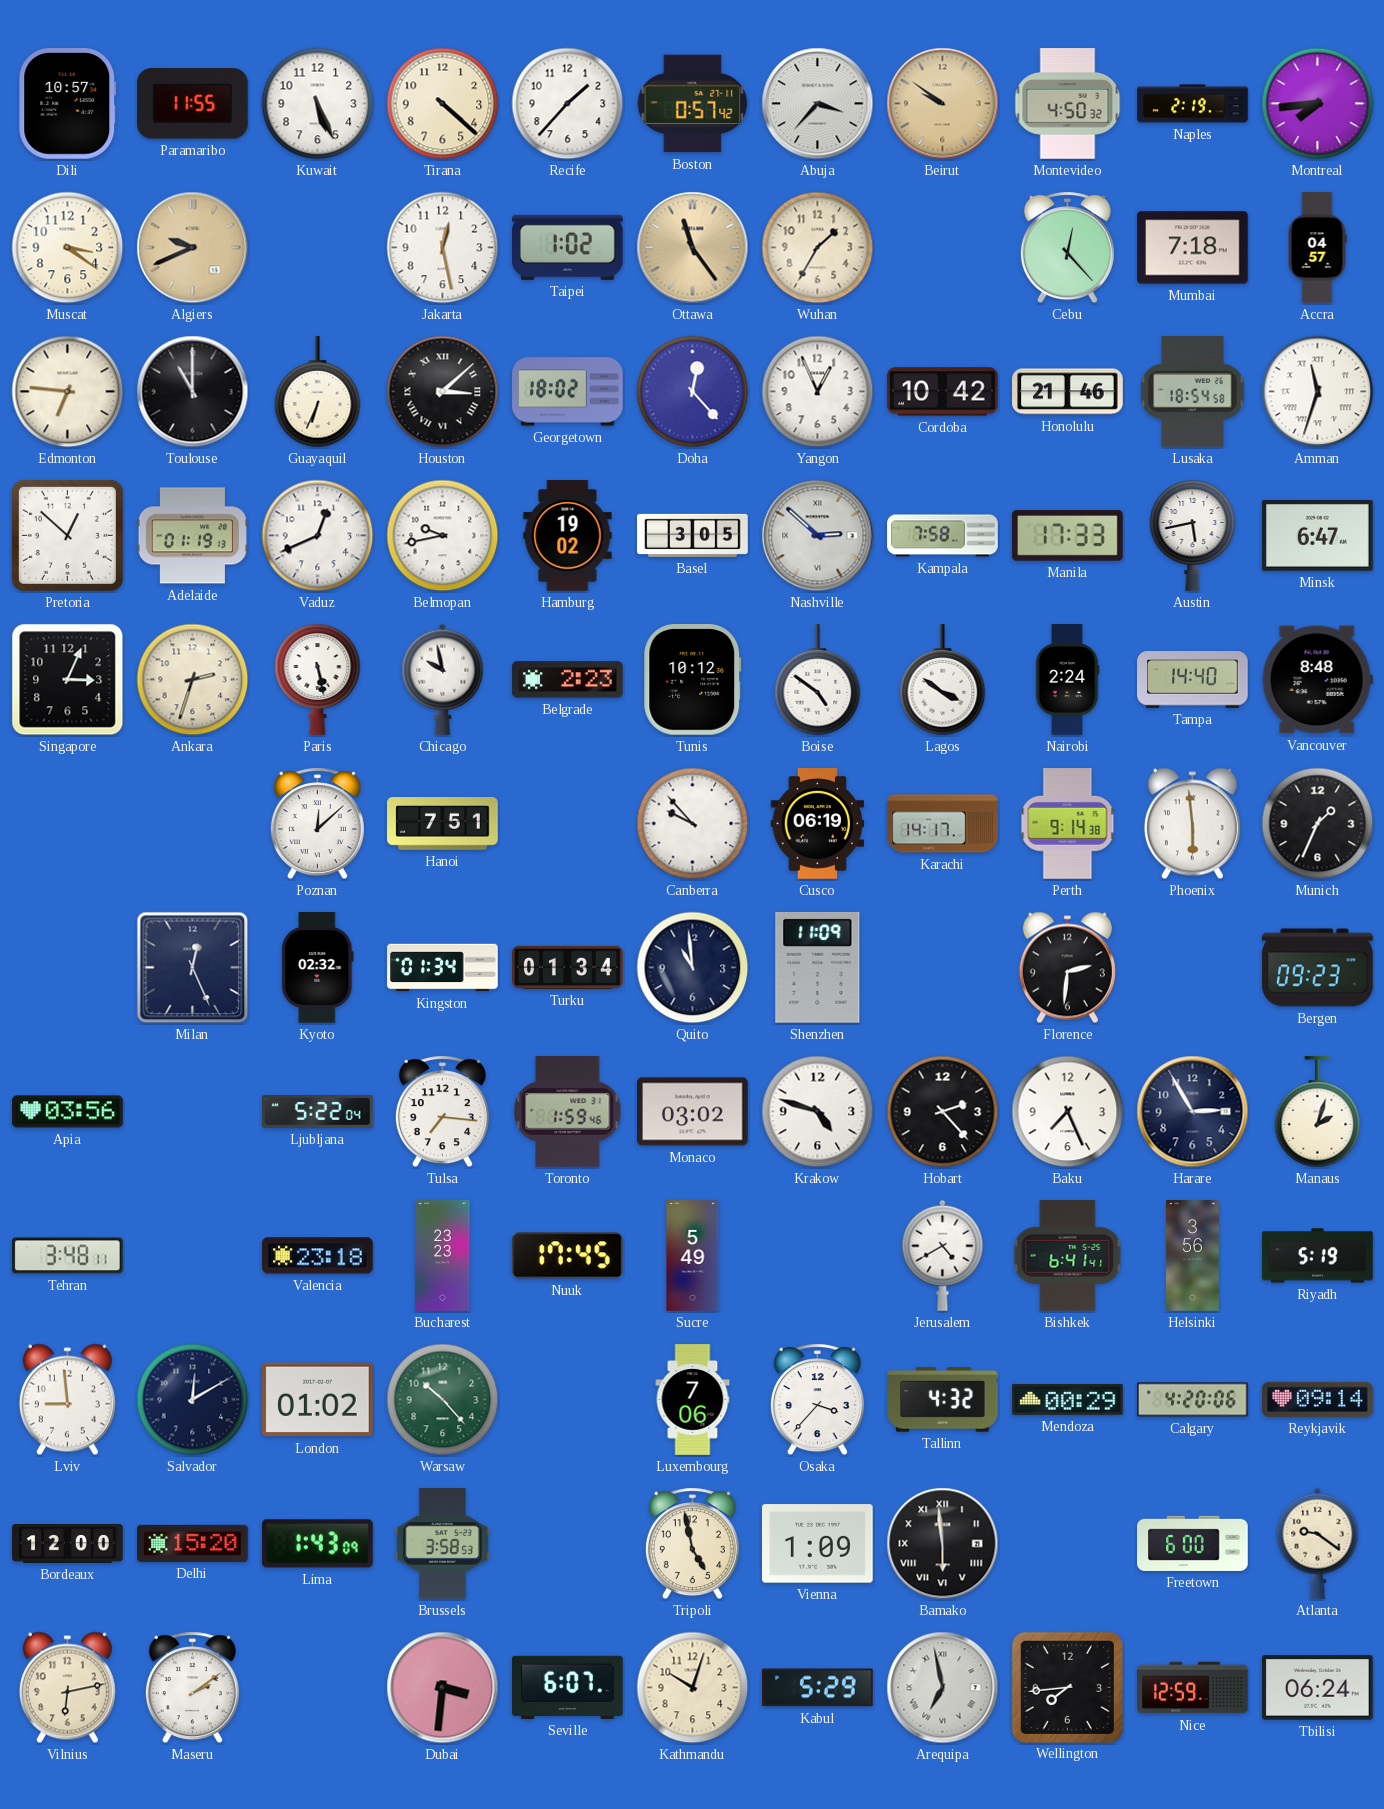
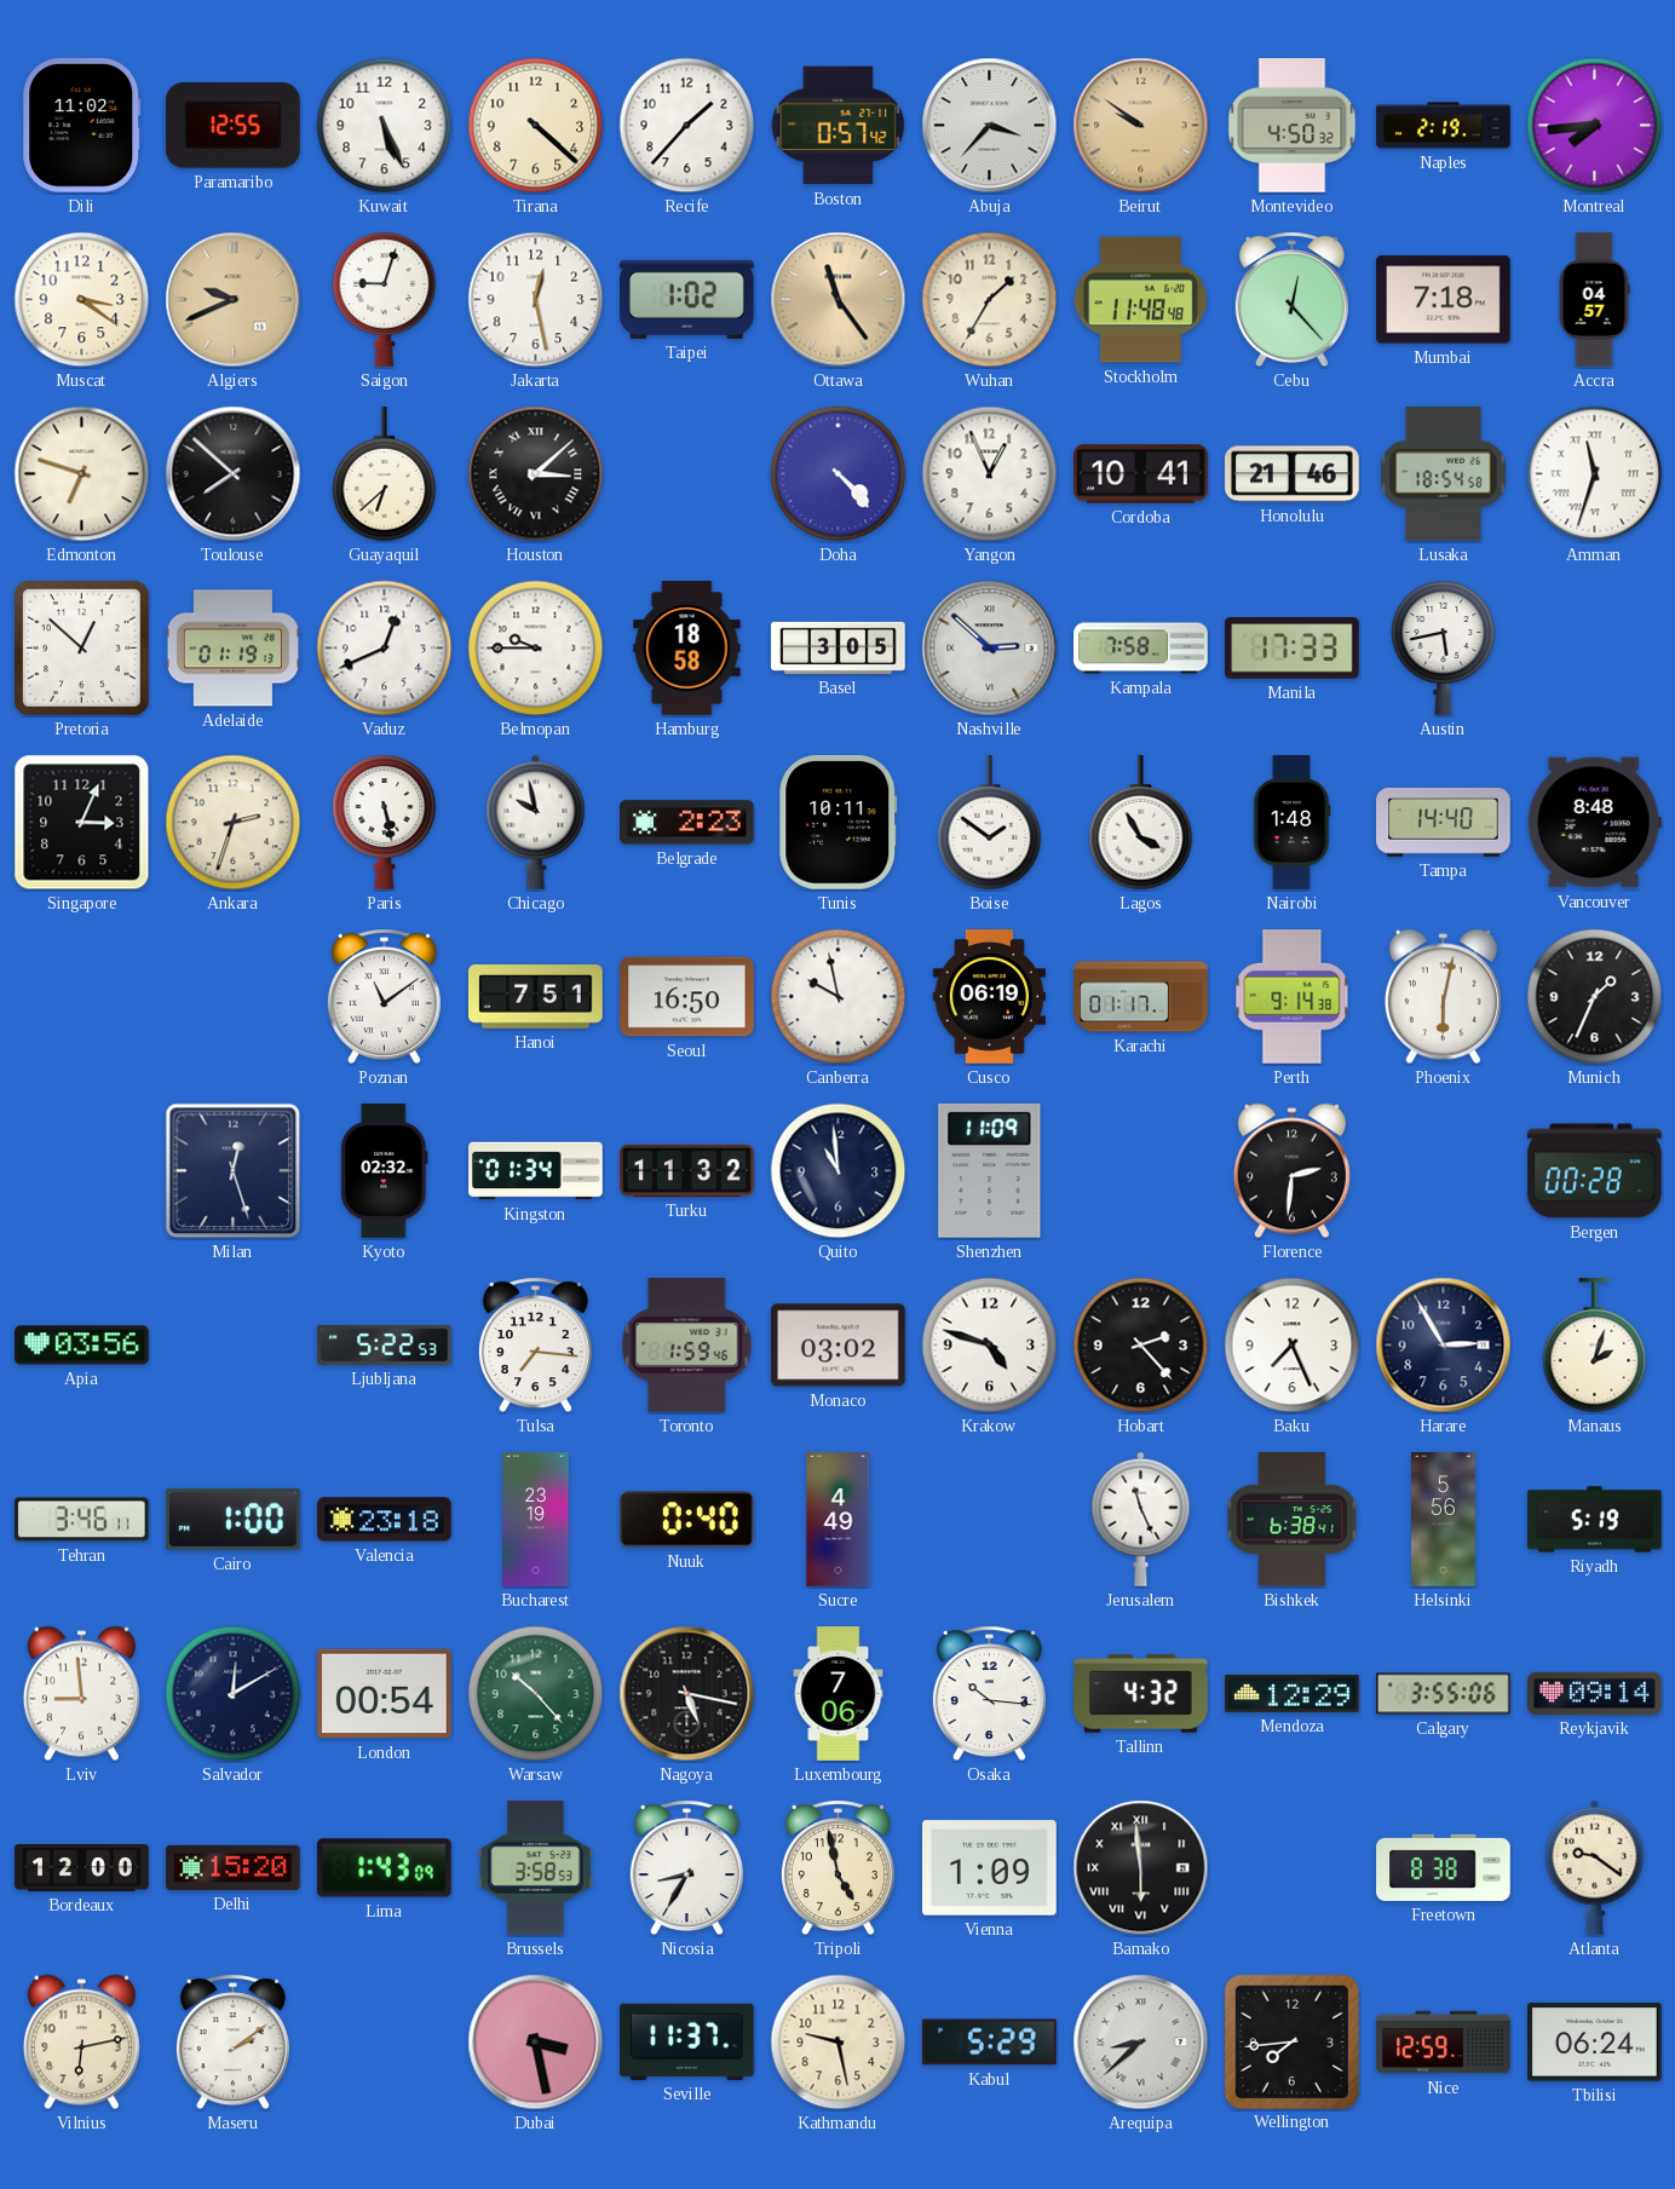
Dili: 10:57 -> 11:02 (82, 126)
Paramaribo: 11:55 -> 12:55 (234, 126)
Saigon: none -> 9:03 (385, 299)
Stockholm: none -> 11:48 (1141, 300)
Edmonton: 6:46 -> 6:48 (82, 474)
Toulouse: 11:00 -> 7:52 (234, 474)
Guayaquil: 6:34 -> 6:38 (385, 474)
Georgetown: 18:02 -> none (568, 392)
Doha: 12:23 -> 4:23 (839, 474)
Cordoba: 10:42 -> 10:41 (1141, 474)
Belmopan: 9:43 -> 9:45 (536, 649)
Hamburg: 19:02 -> 18:58 (687, 649)
Minsk: 6:47 -> none (1318, 535)
Tunis: 10:12 -> 10:11 (839, 823)
Boise: 4:51 -> 1:51 (990, 823)
Lagos: 3:51 -> 3:55 (1141, 823)
Nairobi: 2:24 -> 1:48 (1291, 823)
Poznan: 12:08 -> 11:09 (384, 997)
Seoul: none -> 16:50 (687, 997)
Canberra: 9:53 -> 9:58 (839, 997)
Karachi: 14:17 -> 01:17 (1141, 997)
Phoenix: 5:59 -> 6:02 (1443, 997)
Milan: 12:26 -> 12:27 (234, 1171)
Turku: 01:34 -> 11:32 (687, 1170)
Bergen: 09:23 -> 00:28 (1595, 1171)
Ljubljana: 5:22:04 -> 5:22:53 (385, 1346)
Tehran: 3:48 -> 3:46 (82, 1520)
Cairo: none -> 1:00 (234, 1519)
Bucharest: 23:23 -> 23:19 (536, 1520)
Nuuk: 17:45 -> 0:40 (686, 1520)
Sucre: 5:49 -> 4:49 (839, 1520)
Jerusalem: 4:40 -> 11:26 (1141, 1519)
Bishkek: 6:41 -> 6:38 (1293, 1520)
Helsinki: 3:56 -> 5:56 (1444, 1520)
London: 01:02 -> 00:54 (385, 1694)
Nagoya: none -> 5:17 (687, 1694)
Osaka: 3:37 -> 10:16 (989, 1694)
Mendoza: 00:29 -> 12:29 (1293, 1693)
Calgary: 4:20 -> 3:55 (1444, 1694)
Nicosia: none -> 8:35 (686, 1868)
Freetown: 6:00 -> 8:38 (1444, 1867)
Dubai: 3:31 -> 3:28 (536, 2043)
Seville: 6:07 -> 11:37 (687, 2041)
Kathmandu: 10:03 -> 9:28 (839, 2043)
Arequipa: 6:58 -> 8:38 (1141, 2043)
